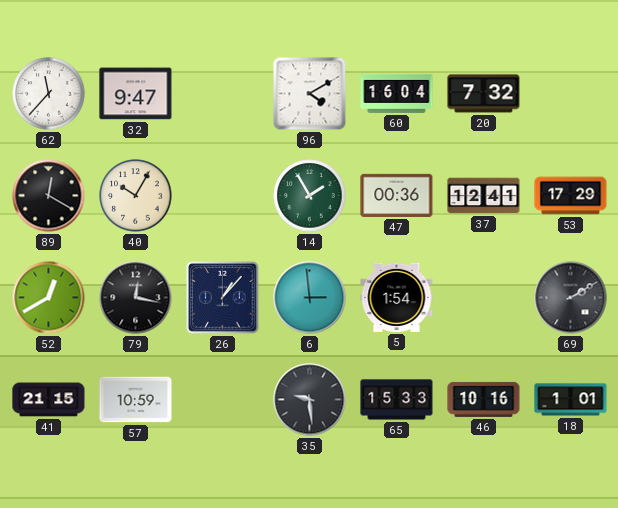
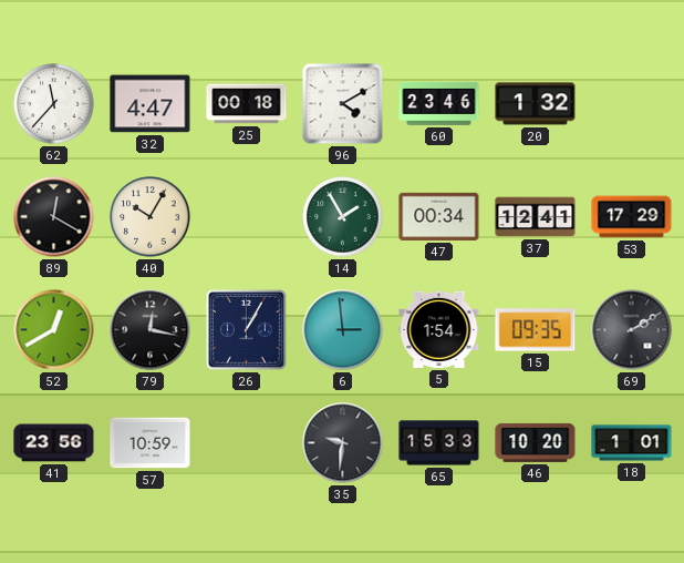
32: 9:47 -> 4:47 (151, 104)
25: none -> 00:18 (247, 104)
60: 16:04 -> 23:46 (439, 103)
20: 7:32 -> 1:32 (536, 104)
47: 00:36 -> 00:34 (439, 216)
26: 1:07 -> 1:05 (247, 330)
15: none -> 09:35 (536, 330)
41: 21:15 -> 23:56 (54, 443)
35: 9:29 -> 9:31 (343, 443)
46: 10:16 -> 10:20 (536, 442)
